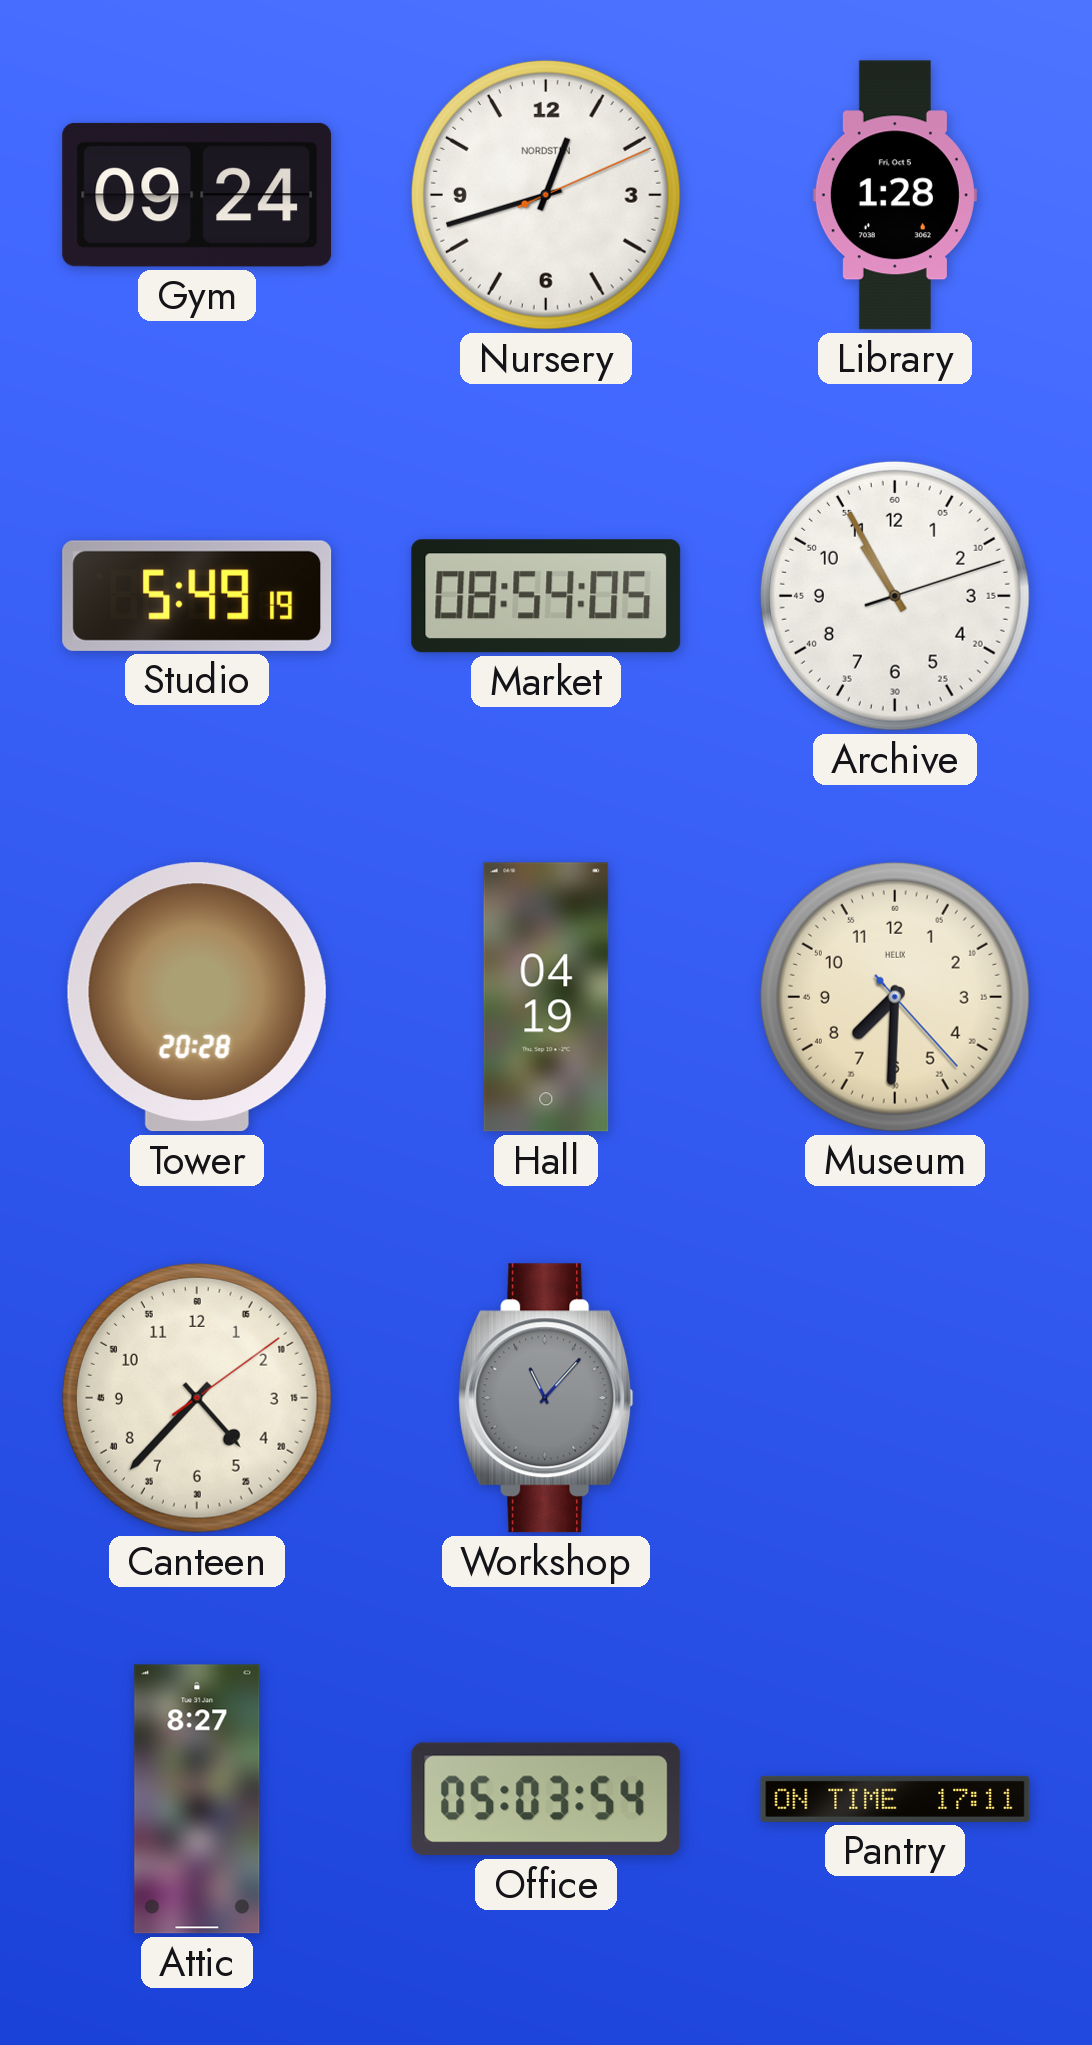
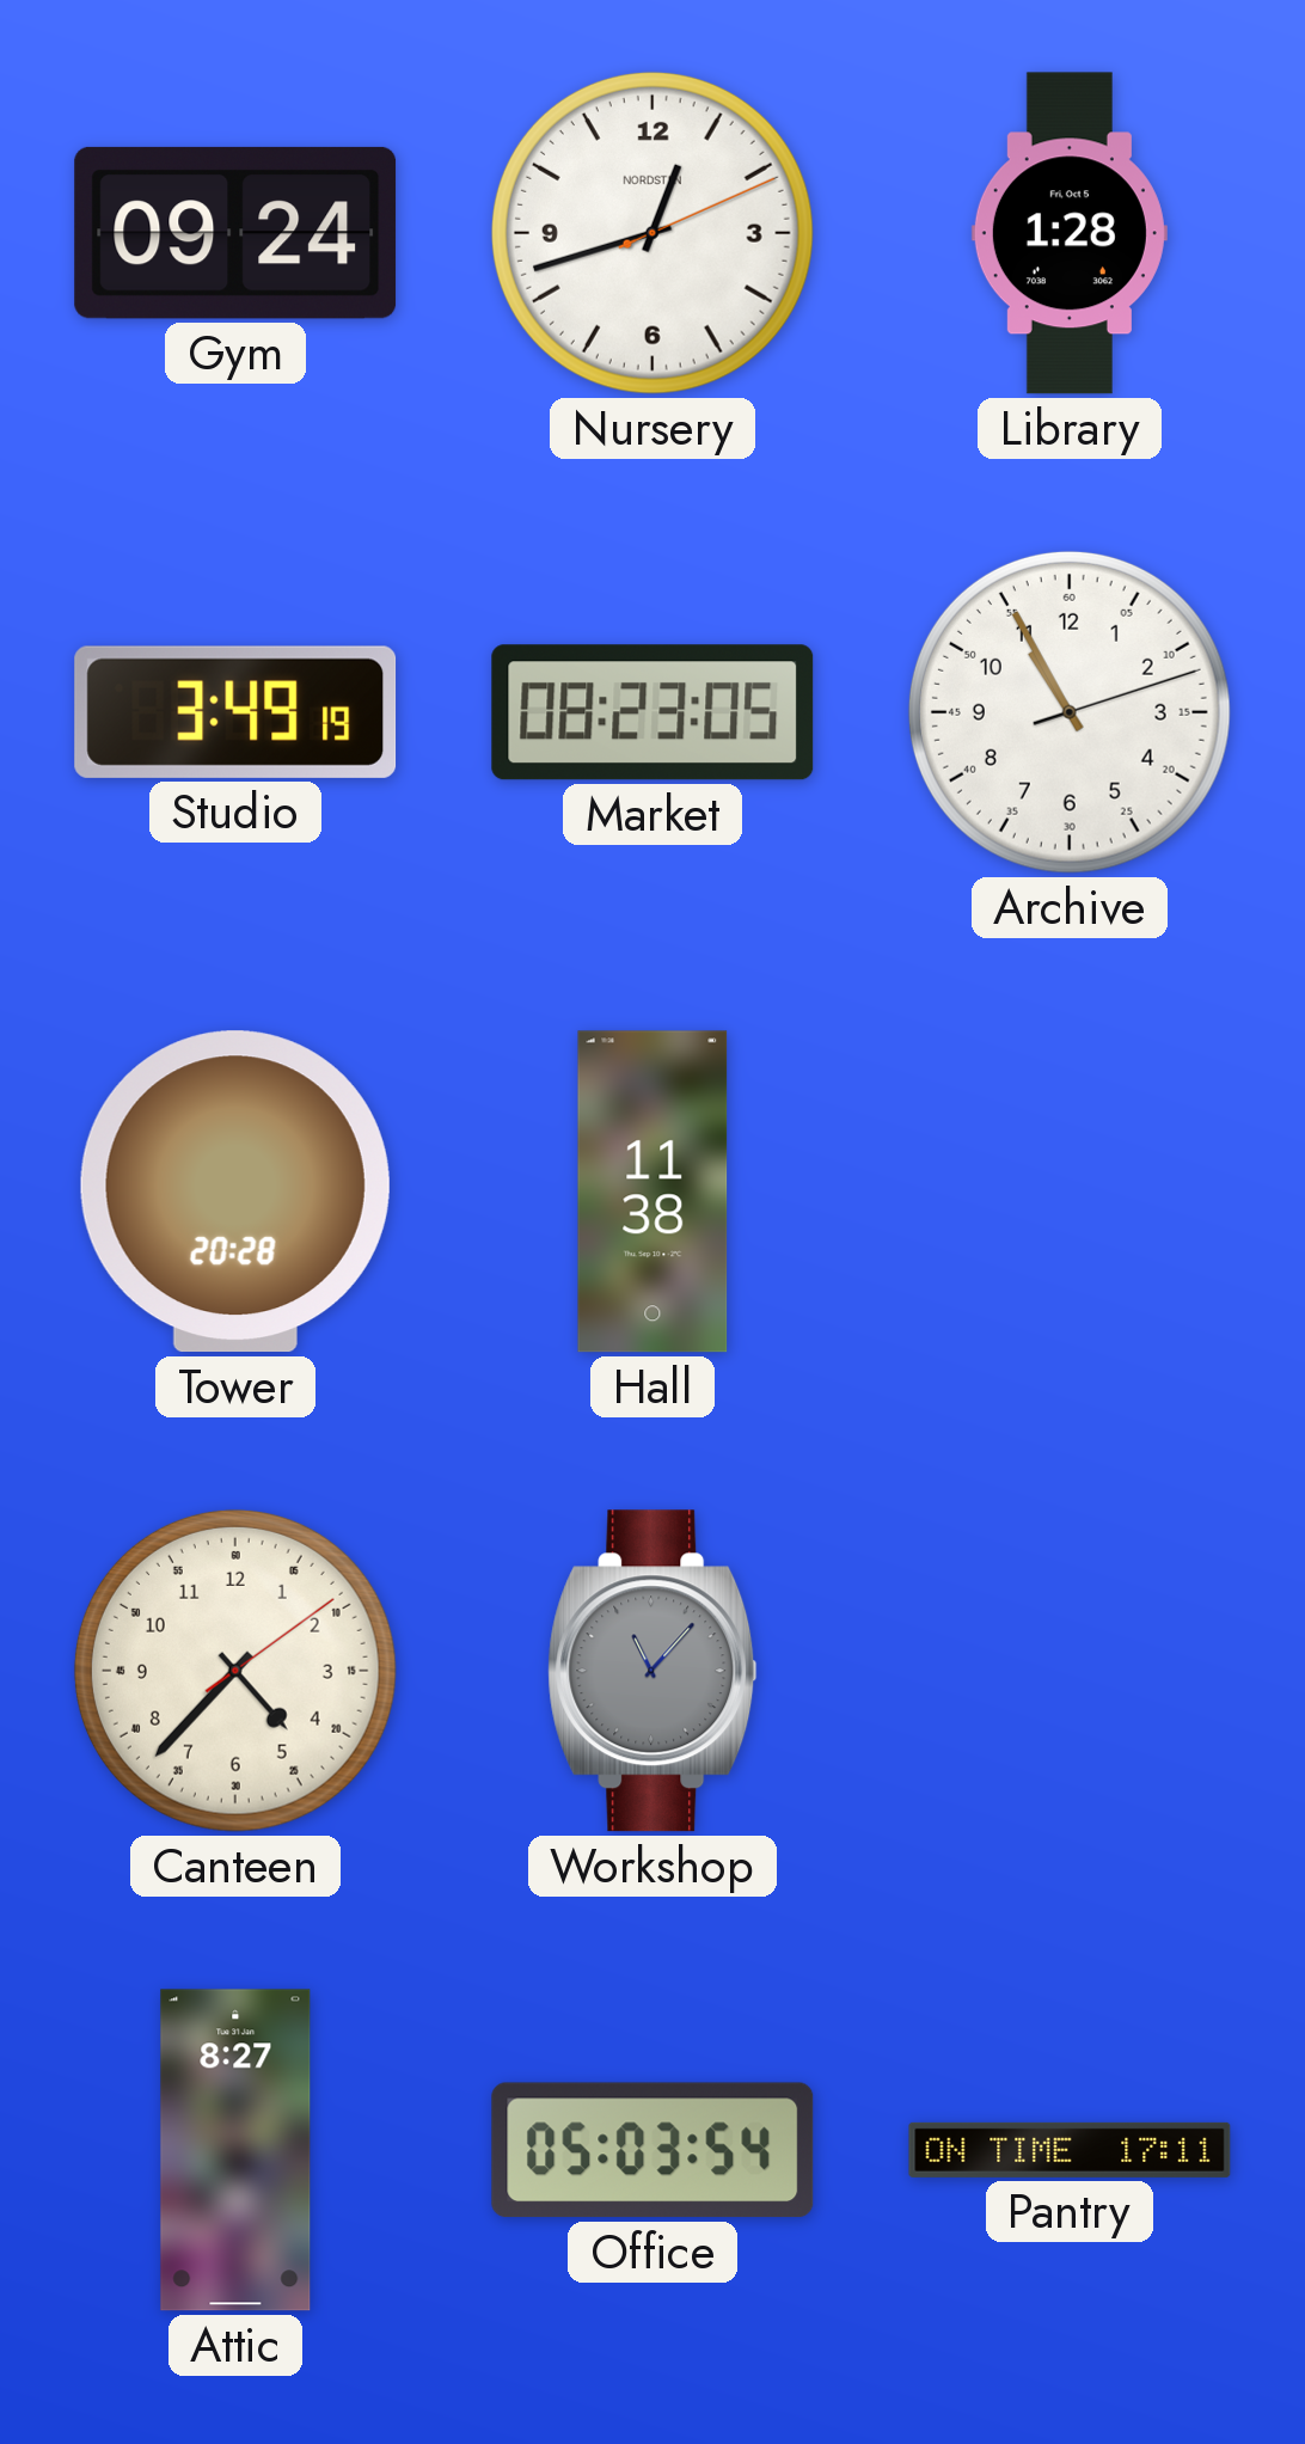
Studio: 5:49 -> 3:49 (235, 712)
Market: 08:54 -> 08:23 (652, 712)
Hall: 04:19 -> 11:38 (652, 1192)
Museum: 7:30 -> none (895, 997)
